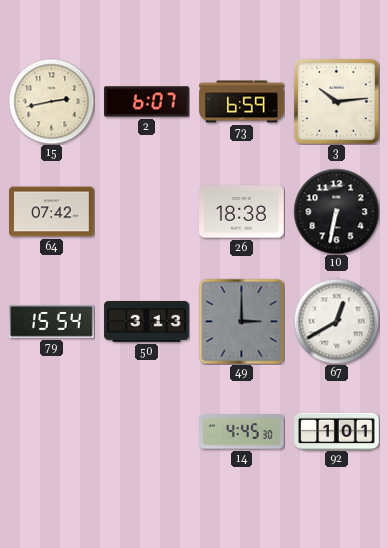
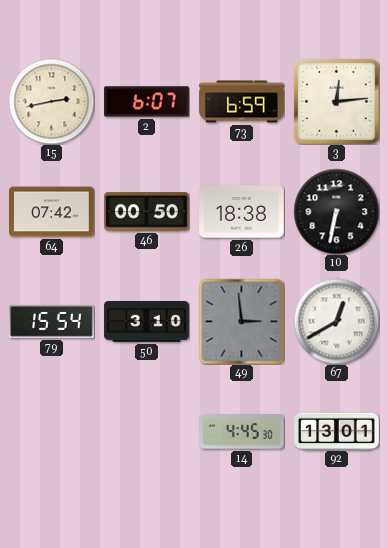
3: 10:14 -> 12:14 (336, 101)
46: none -> 00:50 (147, 212)
50: 3:13 -> 3:10 (147, 322)
49: 3:00 -> 2:59 (241, 321)
92: 1:01 -> 13:01 (337, 431)
